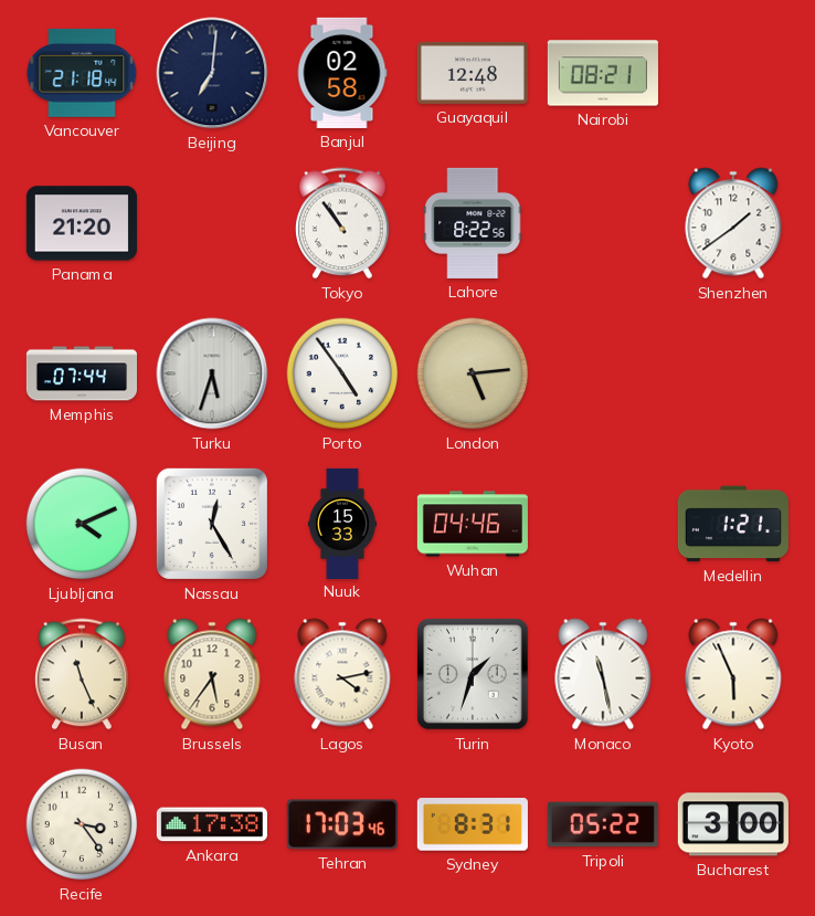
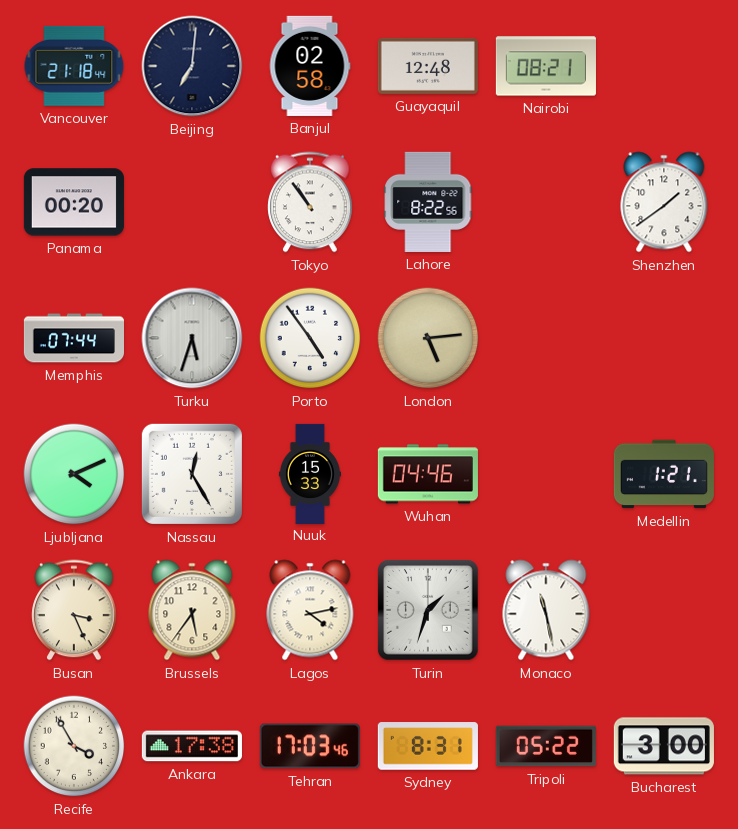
Panama: 21:20 -> 00:20 (74, 202)
Busan: 11:26 -> 3:26 (74, 610)
Kyoto: 5:56 -> none (733, 674)
Recife: 3:24 -> 3:55 (74, 746)
